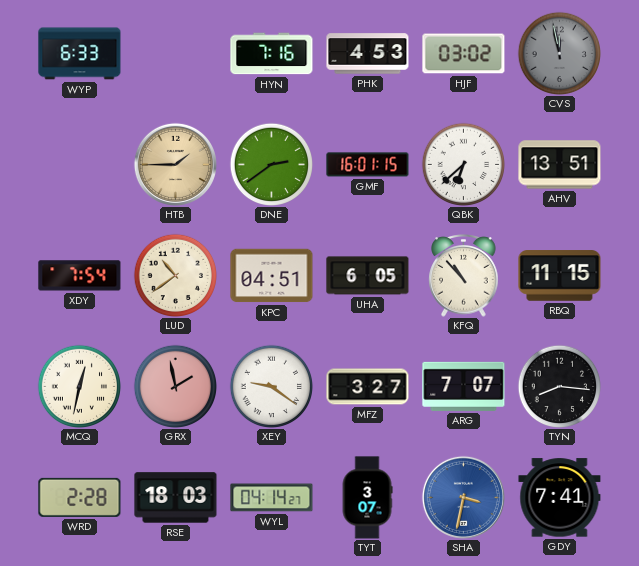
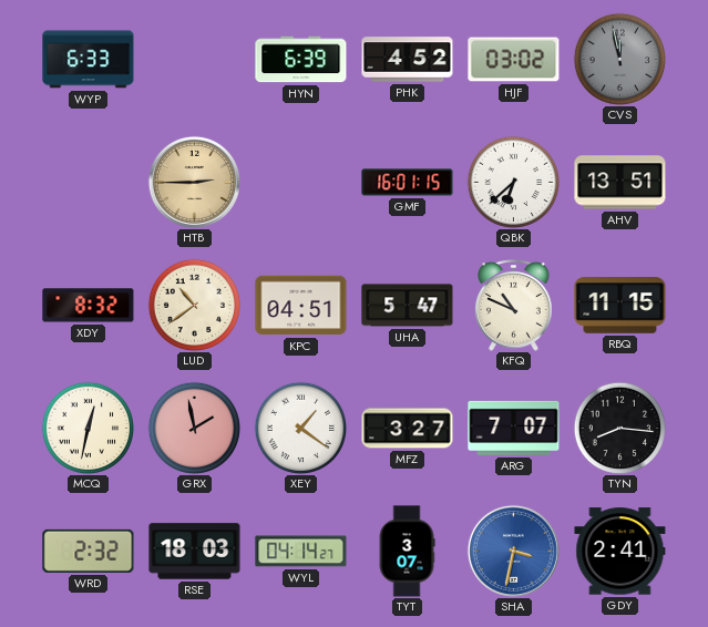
HYN: 7:16 -> 6:39 (301, 60)
PHK: 4:53 -> 4:52 (408, 60)
HTB: 1:45 -> 2:45 (194, 182)
DNE: 2:39 -> none (271, 164)
XDY: 7:54 -> 8:32 (89, 306)
UHA: 6:05 -> 5:47 (408, 306)
KFQ: 10:53 -> 10:49 (514, 306)
XEY: 9:21 -> 1:21 (300, 428)
WRD: 2:28 -> 2:32 (89, 551)
GDY: 7:41 -> 2:41 (620, 552)
